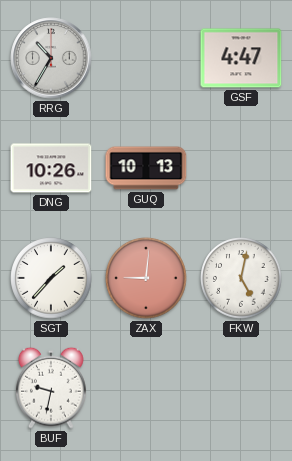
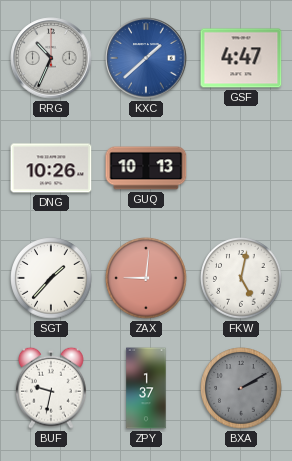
RRG: 10:35 -> 10:34 (51, 58)
KXC: none -> 1:38 (146, 58)
ZPY: none -> 1:37 (146, 388)
BXA: none -> 2:10 (241, 388)
